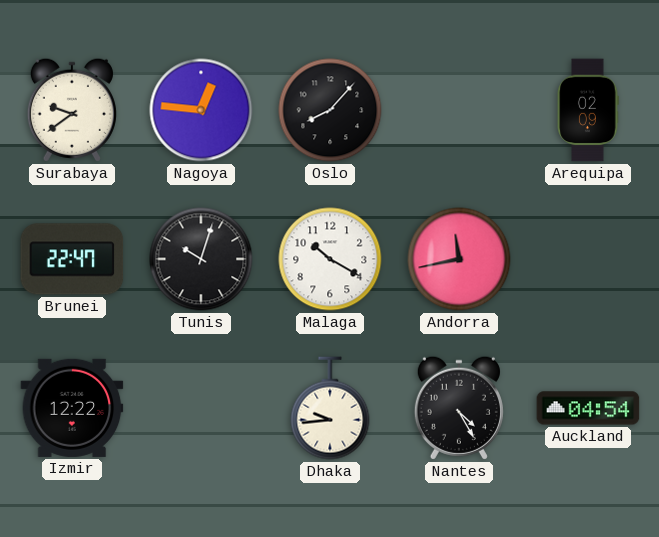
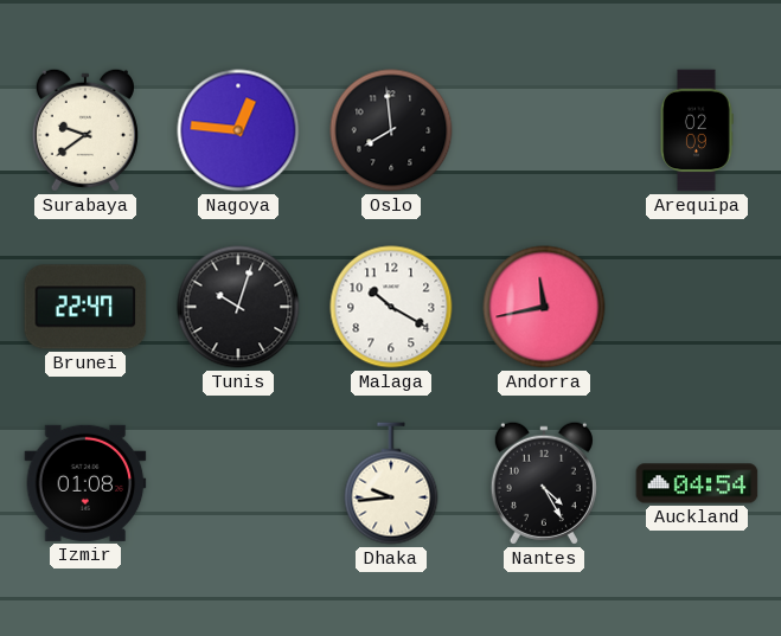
Oslo: 8:07 -> 7:59 (391, 130)
Izmir: 12:22 -> 01:08 (85, 483)
